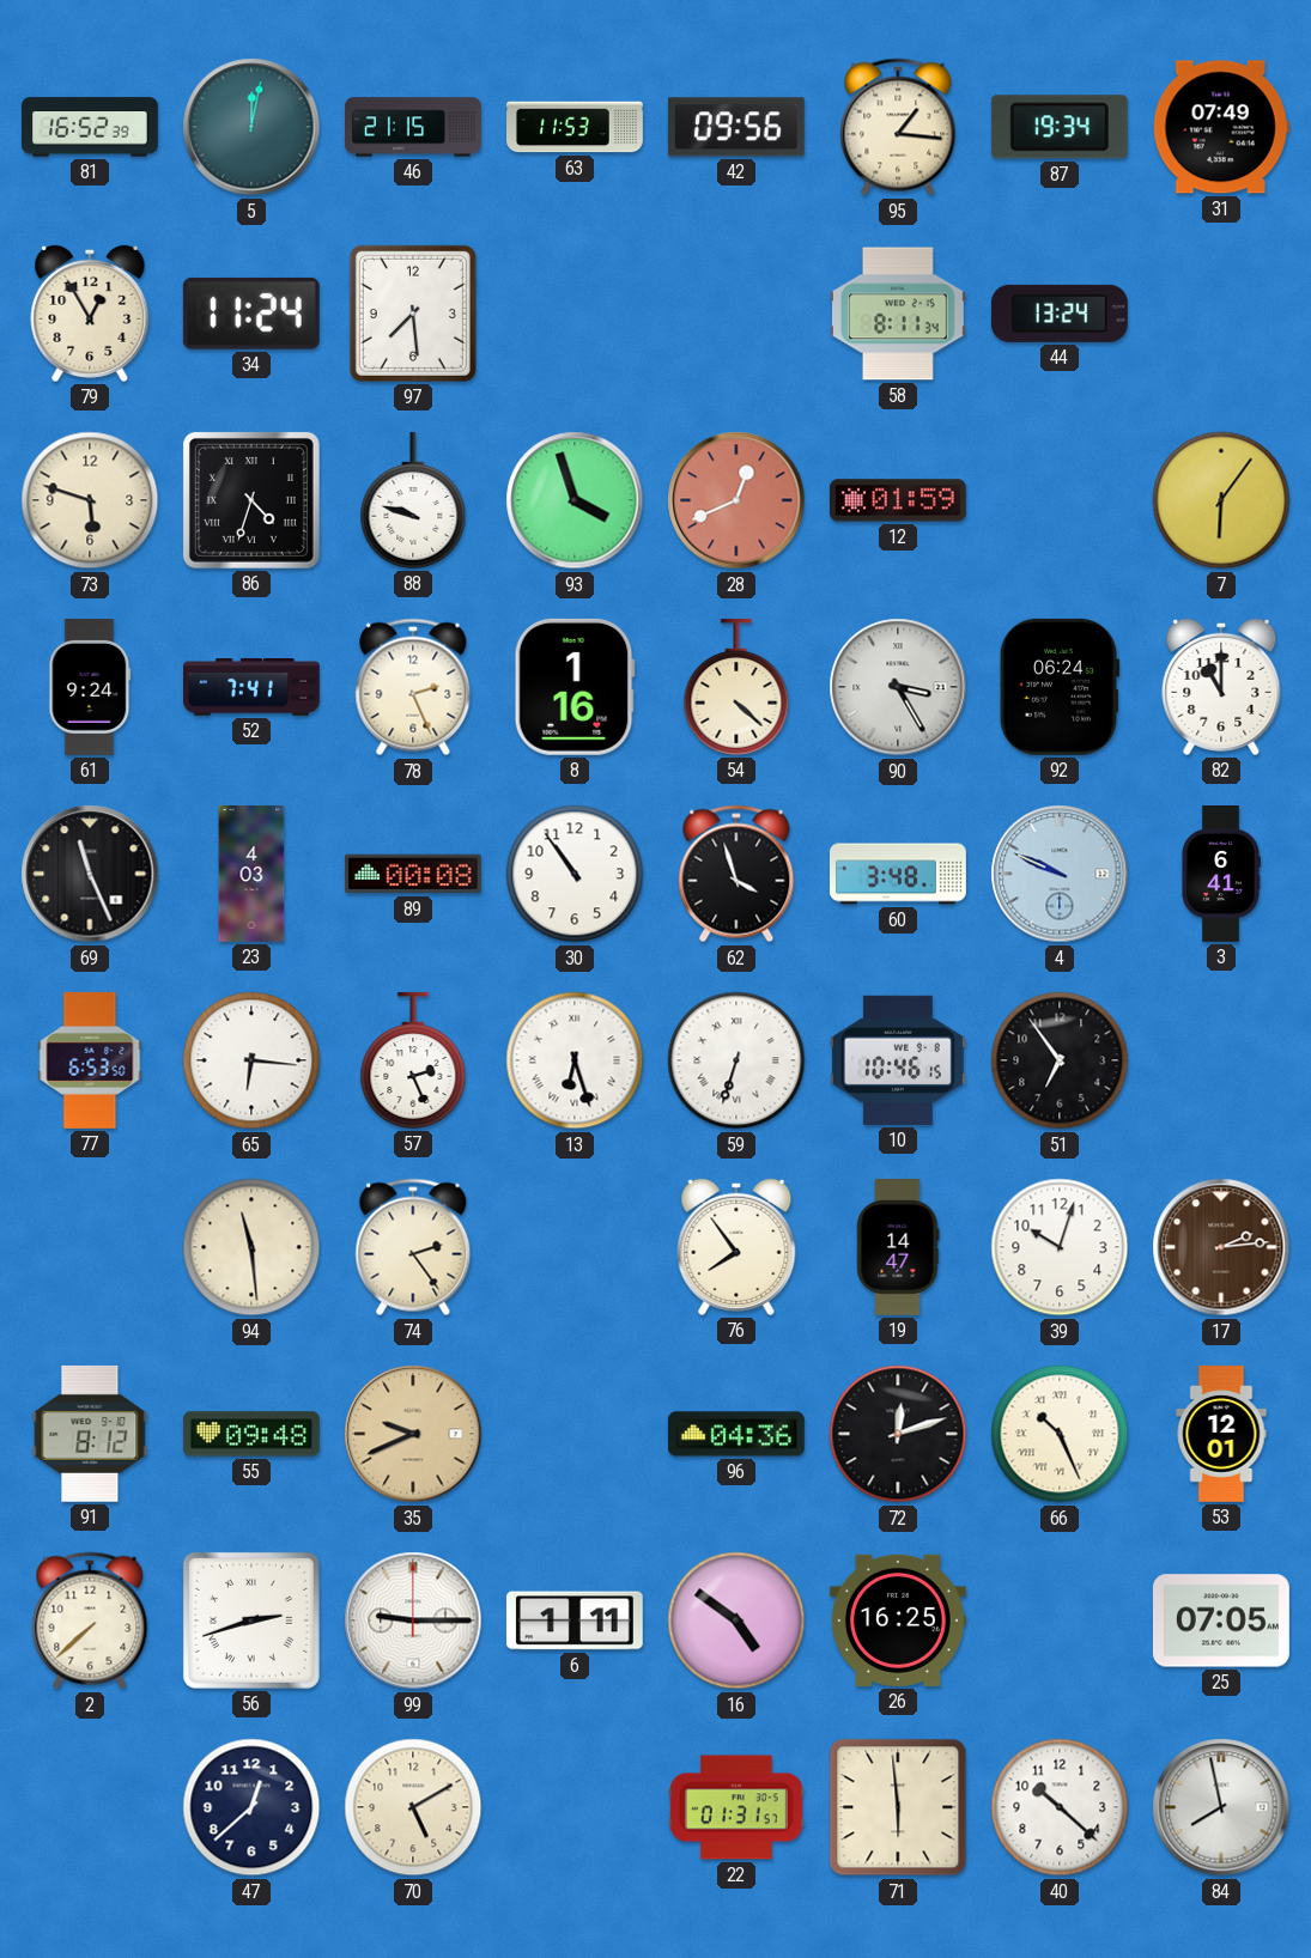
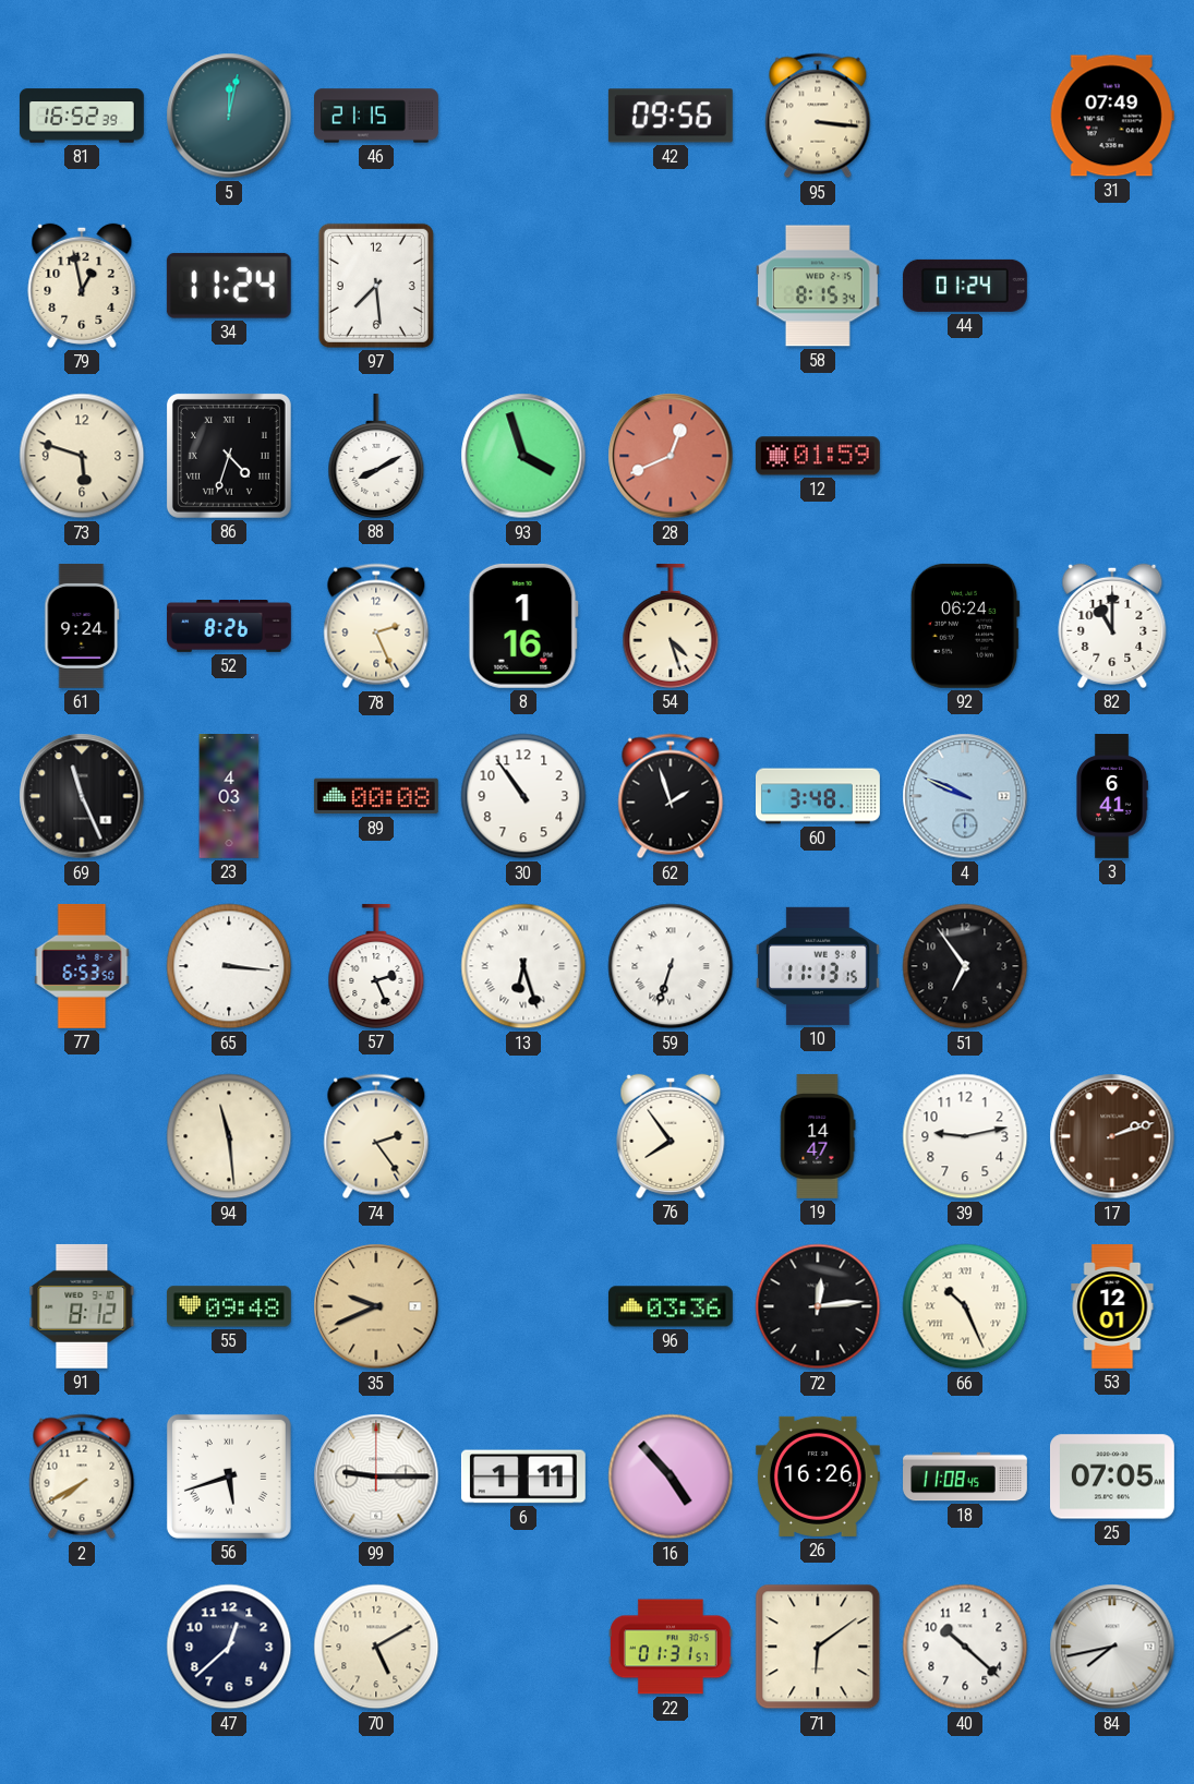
63: 11:53 -> none (576, 127)
95: 1:16 -> 3:16 (818, 116)
87: 19:34 -> none (1060, 127)
79: 12:55 -> 12:58 (82, 286)
58: 8:11 -> 8:15 (818, 286)
44: 13:24 -> 01:24 (965, 286)
88: 9:48 -> 8:10 (376, 456)
7: 6:06 -> none (1221, 500)
52: 7:41 -> 8:26 (230, 627)
54: 4:22 -> 4:27 (671, 626)
90: 3:25 -> none (898, 687)
62: 3:57 -> 1:57 (671, 796)
65: 6:16 -> 3:16 (229, 966)
10: 10:46 -> 11:13 (818, 966)
39: 10:03 -> 9:13 (965, 1136)
17: 2:14 -> 2:12 (1112, 1136)
96: 04:36 -> 03:36 (671, 1306)
72: 12:12 -> 12:14 (818, 1306)
2: 7:38 -> 7:40 (82, 1476)
56: 2:42 -> 5:42 (229, 1476)
16: 4:51 -> 4:53 (671, 1476)
26: 16:25 -> 16:26 (818, 1476)
18: none -> 11:08 (966, 1476)
71: 5:59 -> 6:09 (818, 1647)
84: 7:58 -> 7:43 (1112, 1647)
